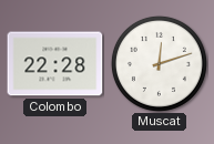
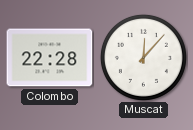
Muscat: 12:12 -> 12:07 (143, 57)
